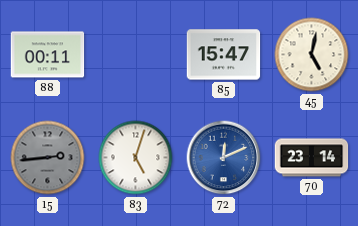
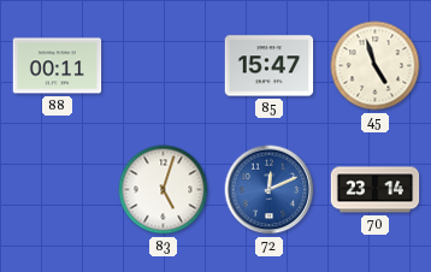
45: 5:02 -> 4:57 (376, 66)
15: 2:44 -> none (48, 158)
